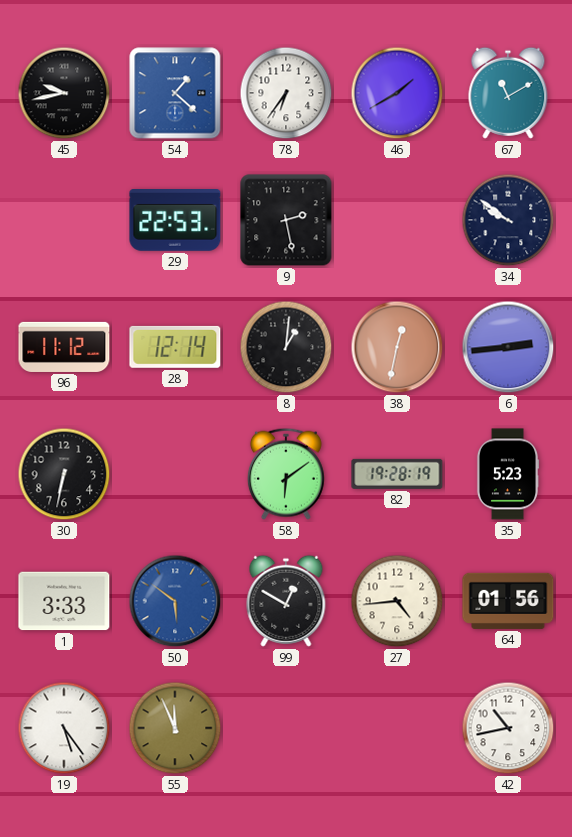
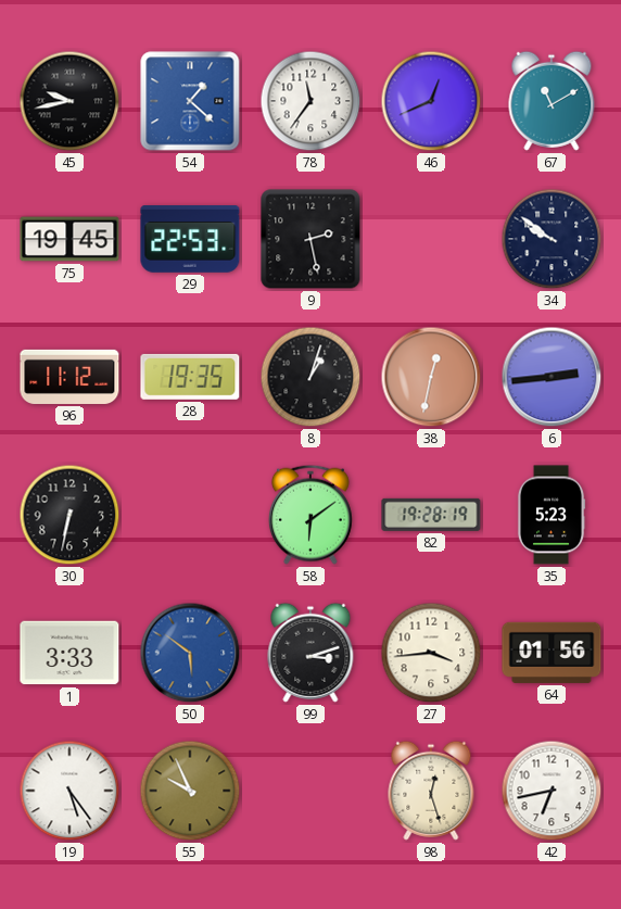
78: 6:36 -> 11:36 (310, 101)
46: 1:40 -> 12:41 (431, 101)
75: none -> 19:45 (69, 239)
28: 12:14 -> 19:35 (190, 377)
8: 1:01 -> 1:03 (310, 377)
99: 12:50 -> 3:12 (310, 653)
27: 4:44 -> 3:44 (431, 653)
55: 11:56 -> 9:56 (190, 791)
98: none -> 12:27 (431, 791)
42: 10:43 -> 6:43 (552, 791)
